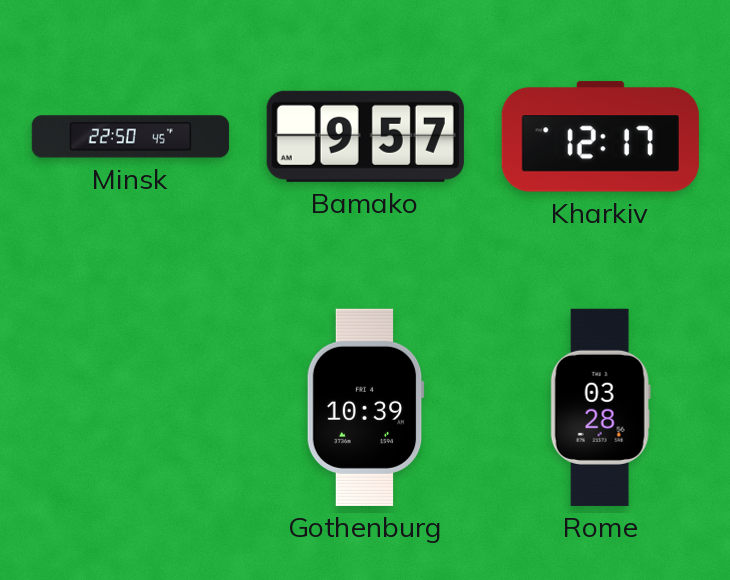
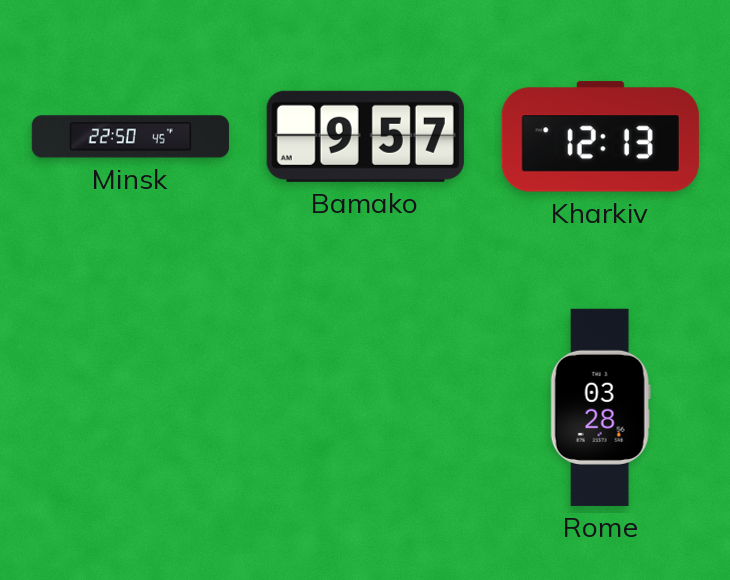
Kharkiv: 12:17 -> 12:13 (600, 137)
Gothenburg: 10:39 -> none (365, 407)
